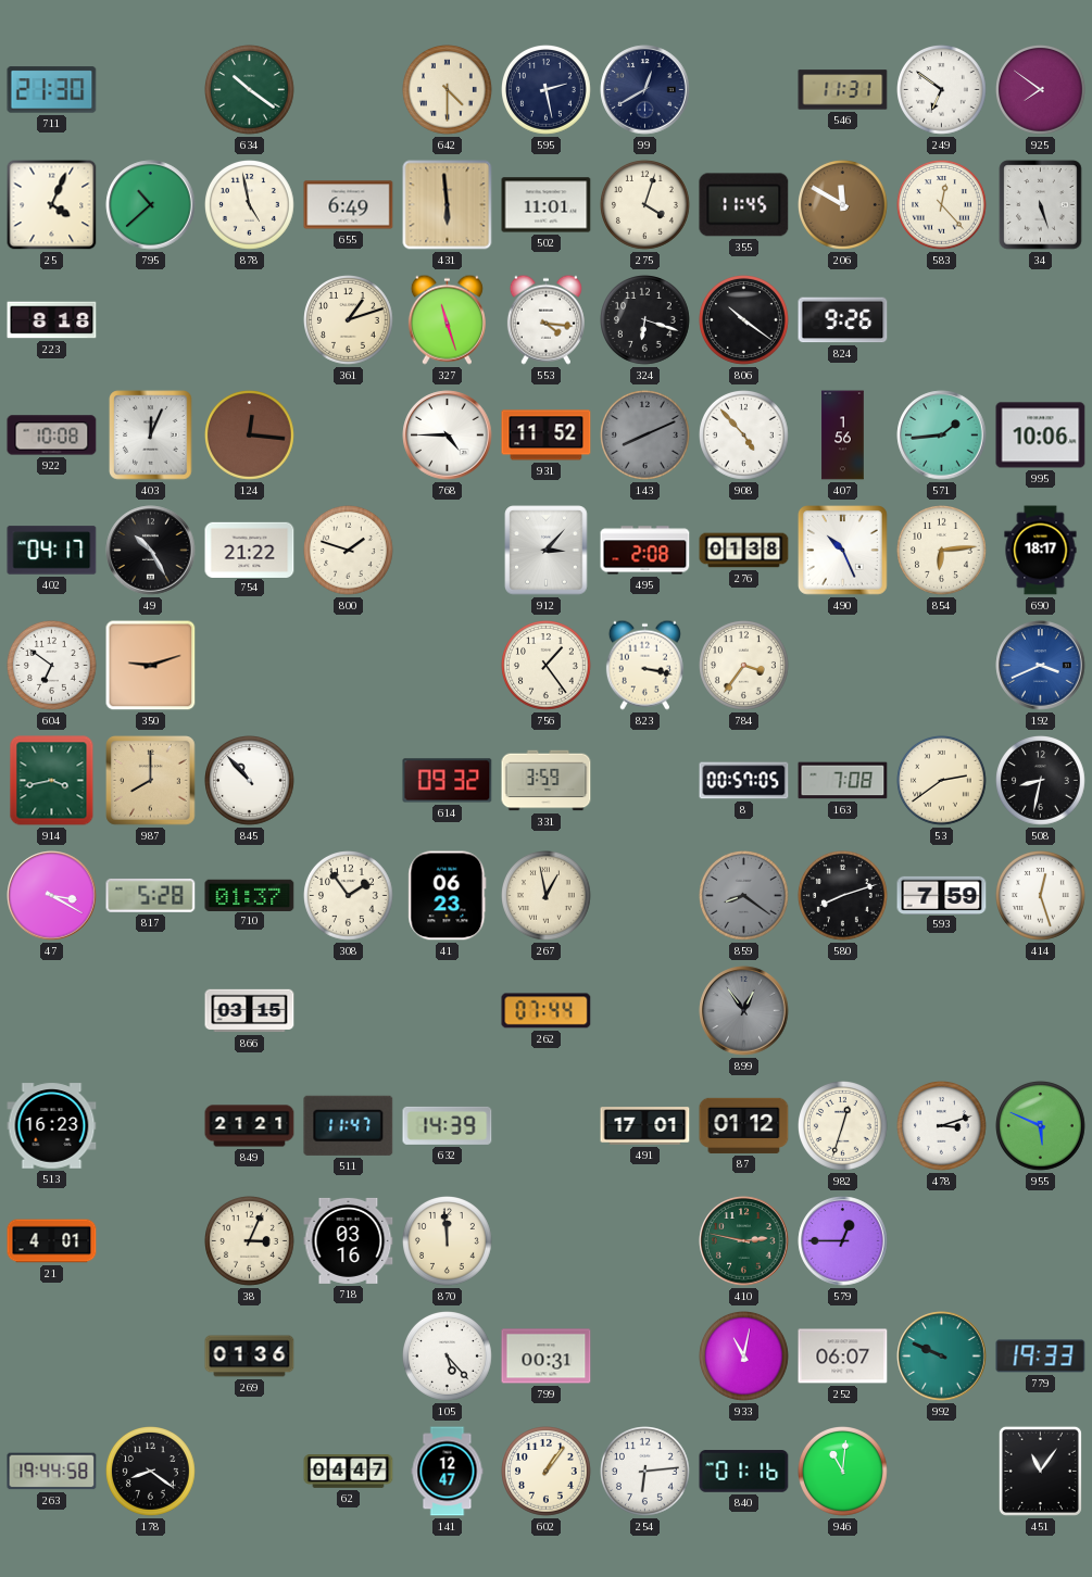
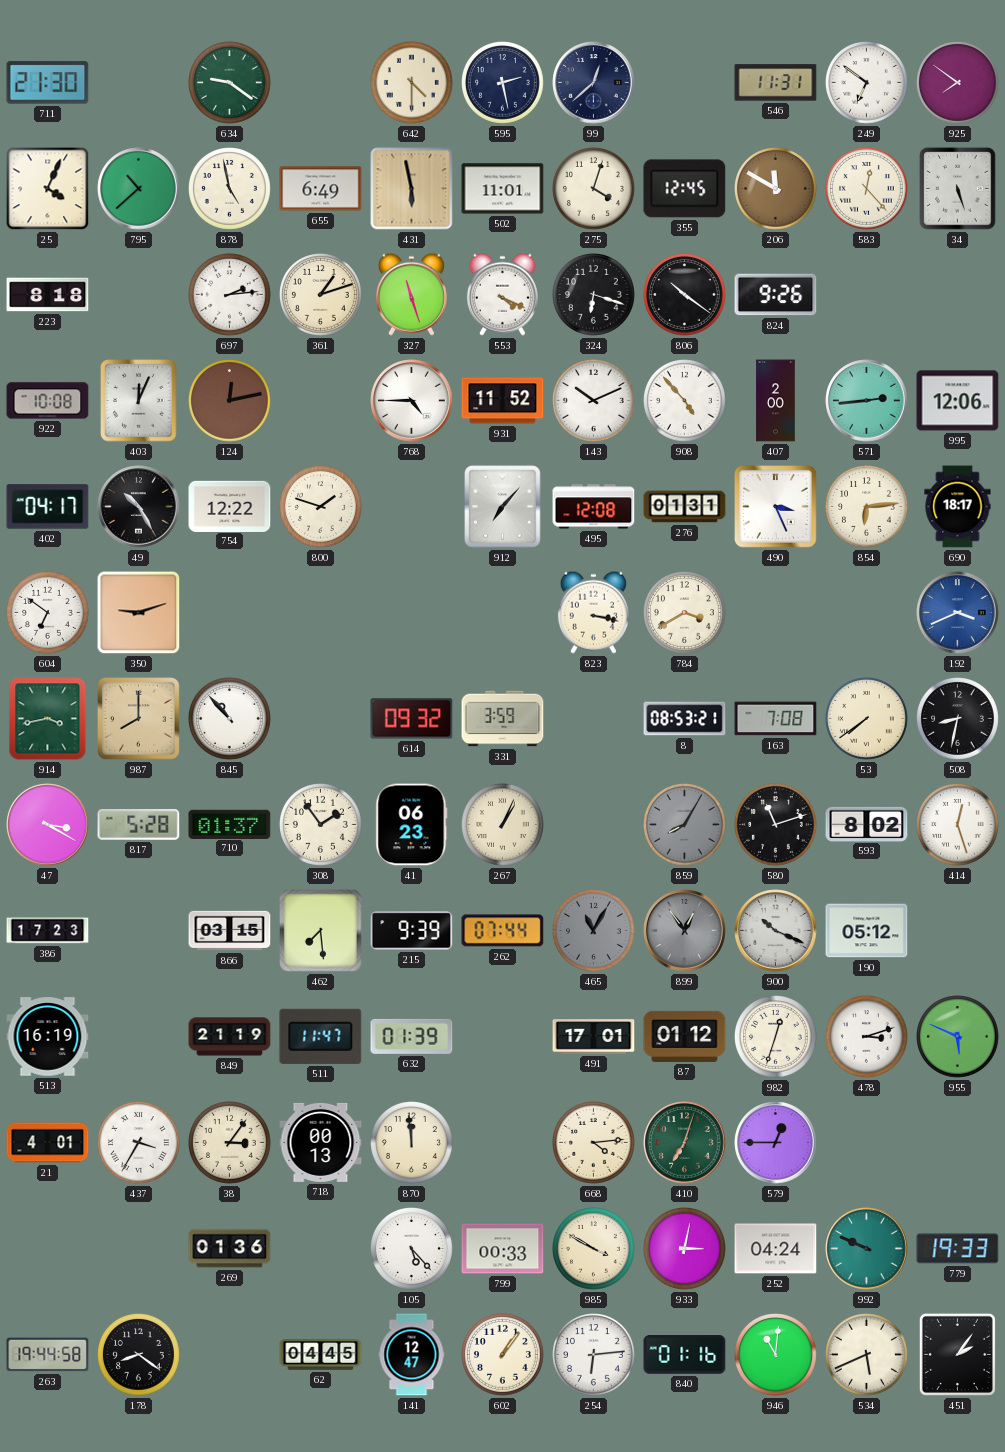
634: 10:21 -> 9:21 (230, 83)
99: 12:40 -> 12:38 (594, 83)
431: 5:59 -> 5:58 (412, 189)
355: 11:45 -> 12:45 (685, 189)
697: none -> 2:14 (230, 295)
553: 4:16 -> 4:19 (502, 294)
124: 12:16 -> 12:13 (230, 401)
143: 8:11 -> 10:11 (594, 401)
143 dial: grey -> white (594, 401)
407: 1:56 -> 2:00 (776, 401)
571: 1:44 -> 2:44 (867, 401)
995: 10:06 -> 12:06 (958, 401)
754: 21:22 -> 12:22 (230, 506)
912: 3:07 -> 7:07 (503, 507)
495: 2:08 -> 12:08 (594, 507)
276: 01:38 -> 01:31 (685, 507)
490: 10:26 -> 3:26 (776, 507)
756: 1:24 -> none (547, 666)
784: 3:36 -> 3:40 (685, 613)
8: 00:57 -> 08:53 (685, 719)
53: 2:39 -> 7:39 (867, 719)
267: 12:58 -> 1:04 (503, 825)
859: 8:21 -> 8:05 (685, 825)
580: 8:12 -> 11:12 (776, 825)
593: 7:59 -> 8:02 (867, 824)
386: none -> 17:23 (48, 931)
462: none -> 7:29 (321, 931)
215: none -> 9:39 (412, 931)
465: none -> 11:05 (594, 931)
900: none -> 10:19 (776, 931)
190: none -> 05:12 (867, 931)
513: 16:23 -> 16:19 (48, 1037)
849: 21:21 -> 21:19 (230, 1037)
632: 14:39 -> 01:39 (412, 1036)
437: none -> 3:35 (139, 1143)
38: 3:04 -> 3:06 (230, 1143)
718: 03:16 -> 00:13 (321, 1142)
668: none -> 4:14 (594, 1143)
410: 2:47 -> 7:03 (685, 1143)
799: 00:31 -> 00:33 (503, 1249)
985: none -> 3:50 (594, 1249)
933: 11:02 -> 3:02 (685, 1249)
252: 06:07 -> 04:24 (776, 1249)
62: 04:47 -> 04:45 (321, 1355)
534: none -> 5:41 (867, 1355)
451: 11:06 -> 2:06 (957, 1354)
